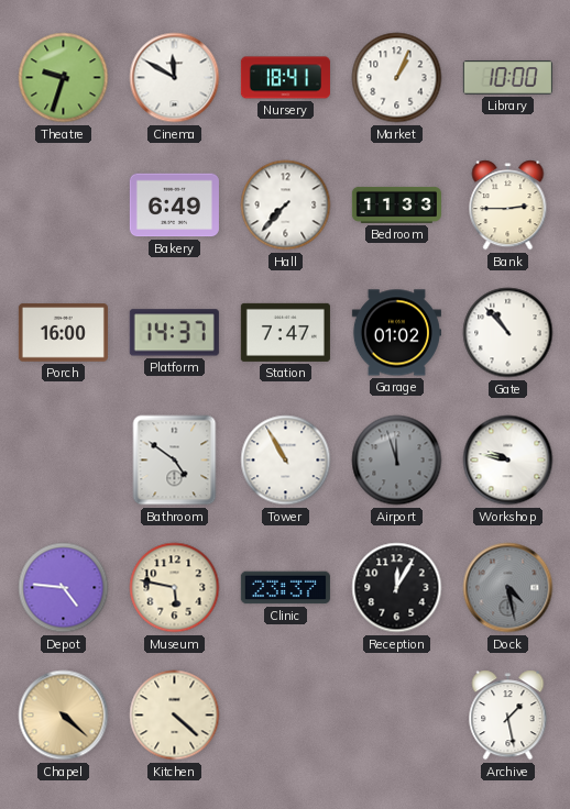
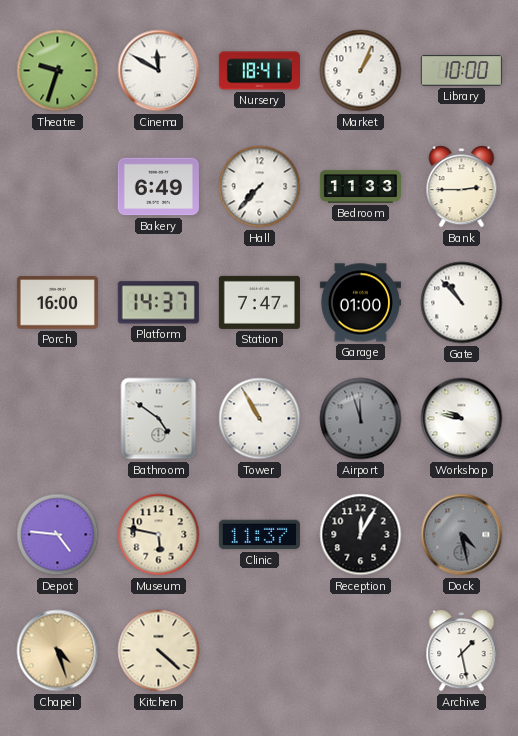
Garage: 01:02 -> 01:00 (360, 303)
Clinic: 23:37 -> 11:37 (259, 535)
Chapel: 4:22 -> 4:27 (58, 651)
